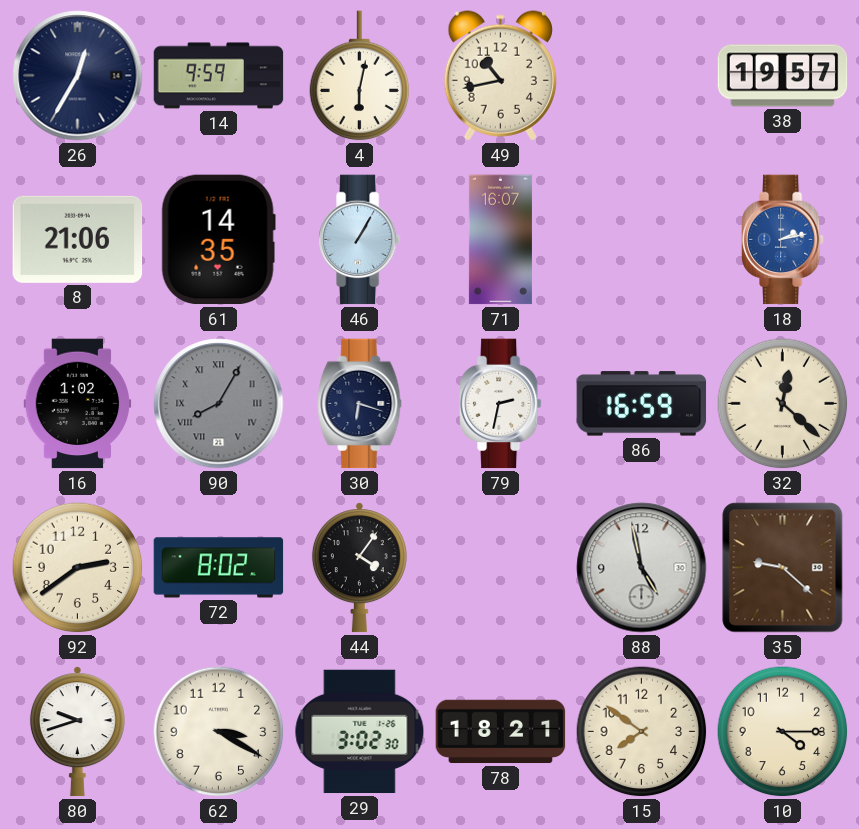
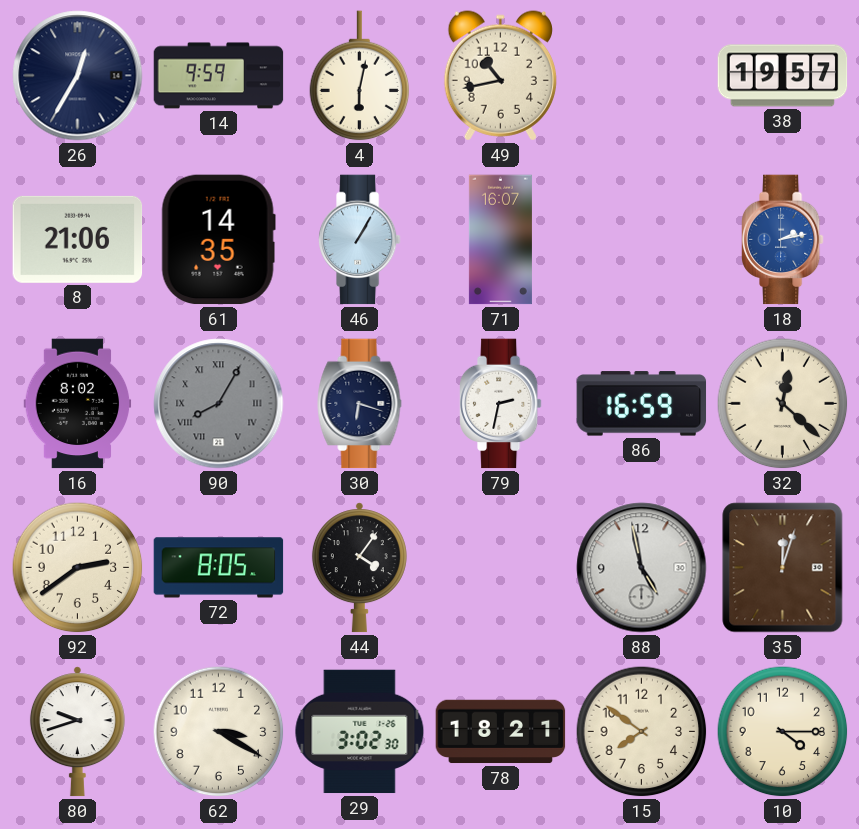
16: 1:02 -> 8:02 (78, 404)
72: 8:02 -> 8:05 (219, 568)
35: 9:22 -> 12:03 (783, 568)
